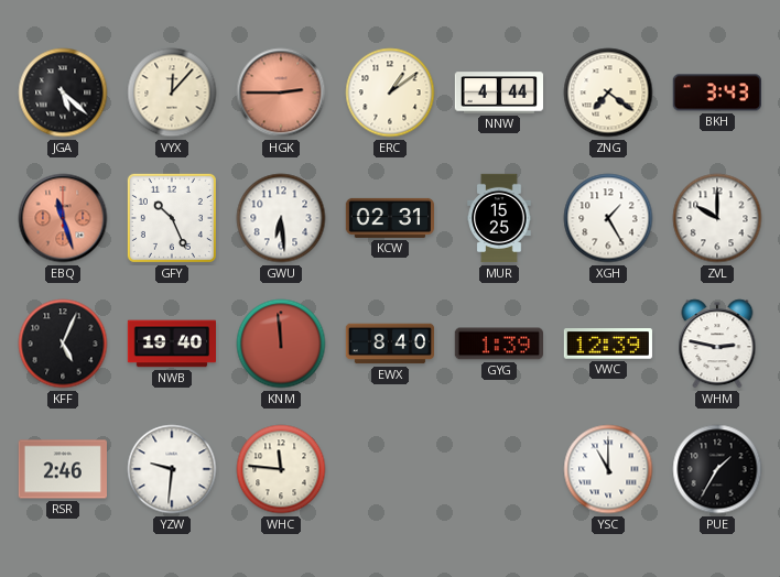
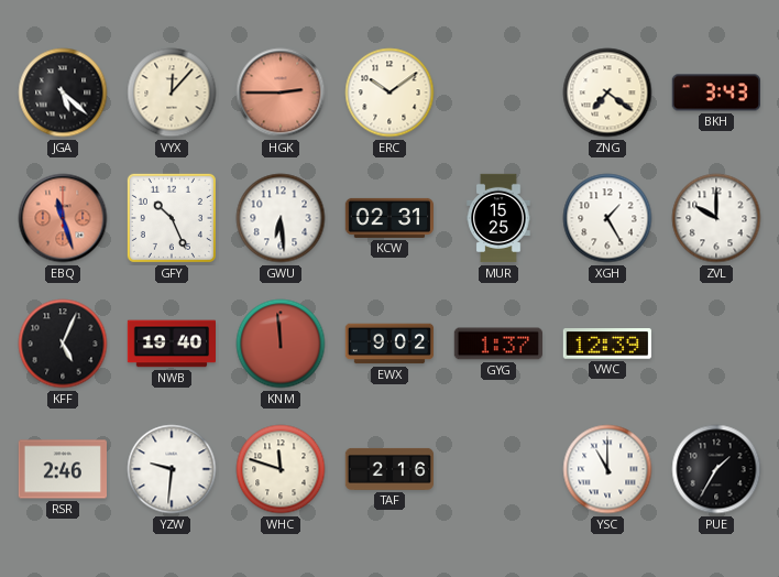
ERC: 1:09 -> 10:09 (390, 92)
NNW: 4:44 -> none (499, 92)
EWX: 8:40 -> 9:02 (388, 344)
GYG: 1:39 -> 1:37 (497, 344)
WHM: 2:47 -> none (717, 344)
WHC: 11:46 -> 11:48 (281, 469)
TAF: none -> 2:16 (388, 469)
